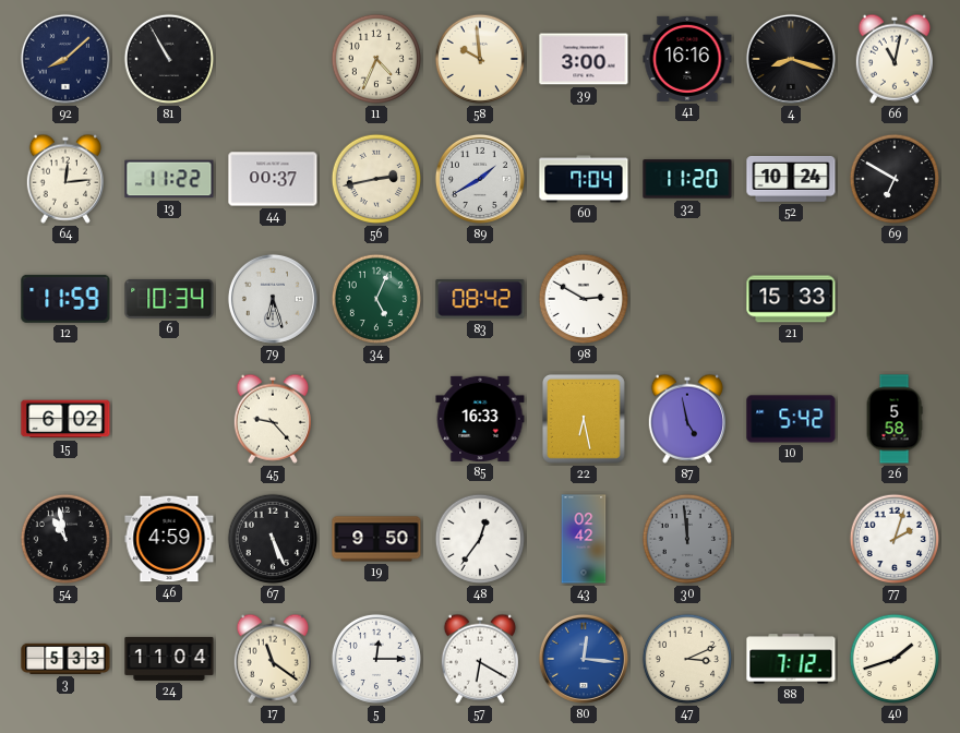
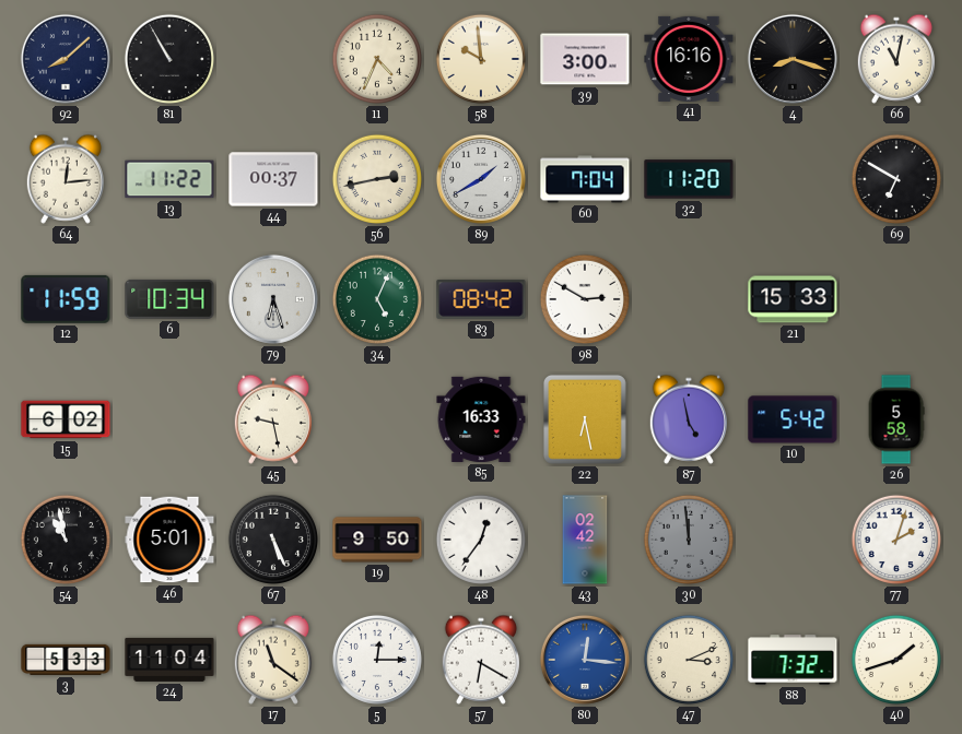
52: 10:24 -> none (791, 180)
45: 9:23 -> 9:28 (272, 419)
46: 4:59 -> 5:01 (169, 540)
88: 7:12 -> 7:32 (793, 660)
